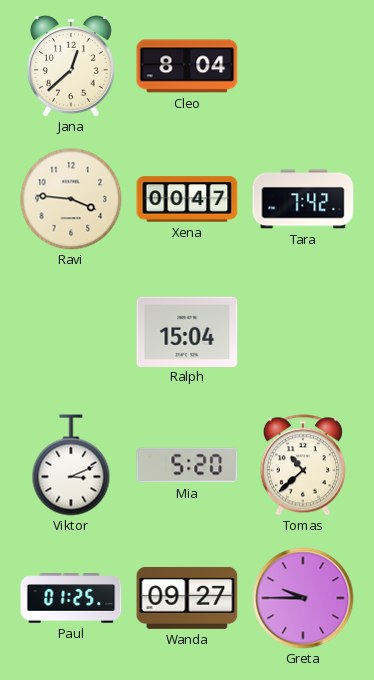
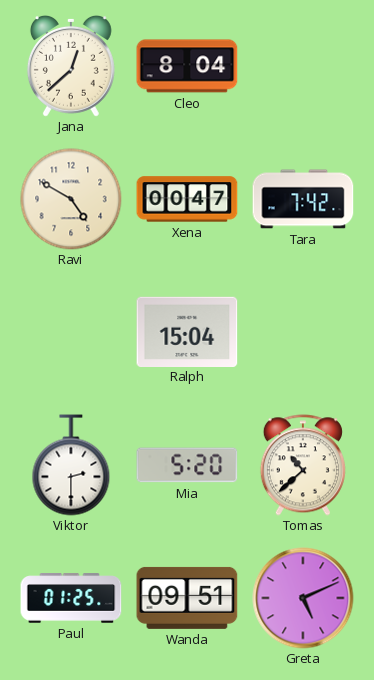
Ravi: 3:46 -> 4:50 (71, 199)
Viktor: 3:11 -> 2:30 (71, 465)
Wanda: 09:27 -> 09:51 (187, 598)
Greta: 9:45 -> 5:11 (303, 598)
